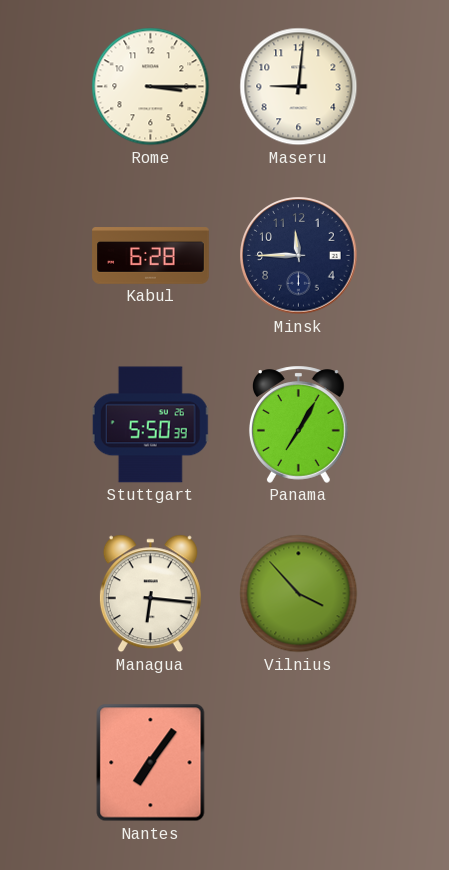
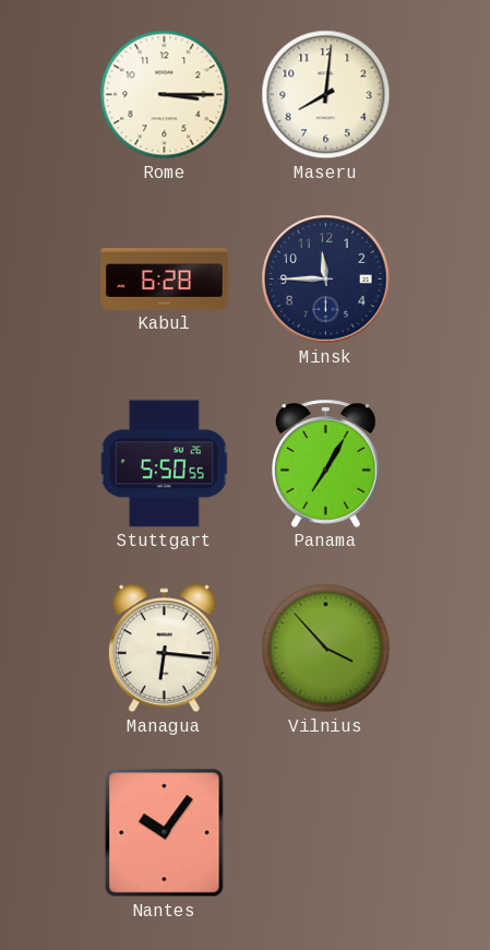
Maseru: 9:01 -> 8:01 (326, 95)
Stuttgart: 5:50:39 -> 5:50:55 (165, 464)
Nantes: 7:06 -> 10:06 (165, 833)
